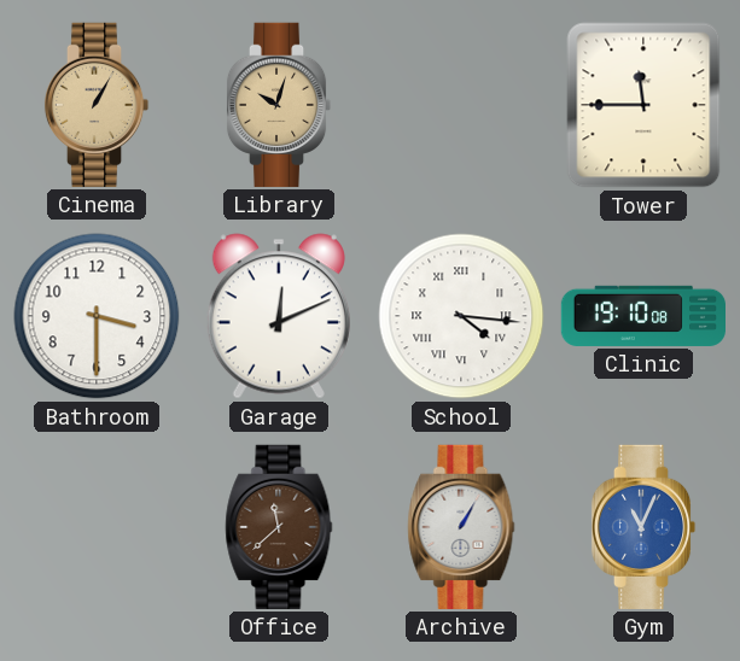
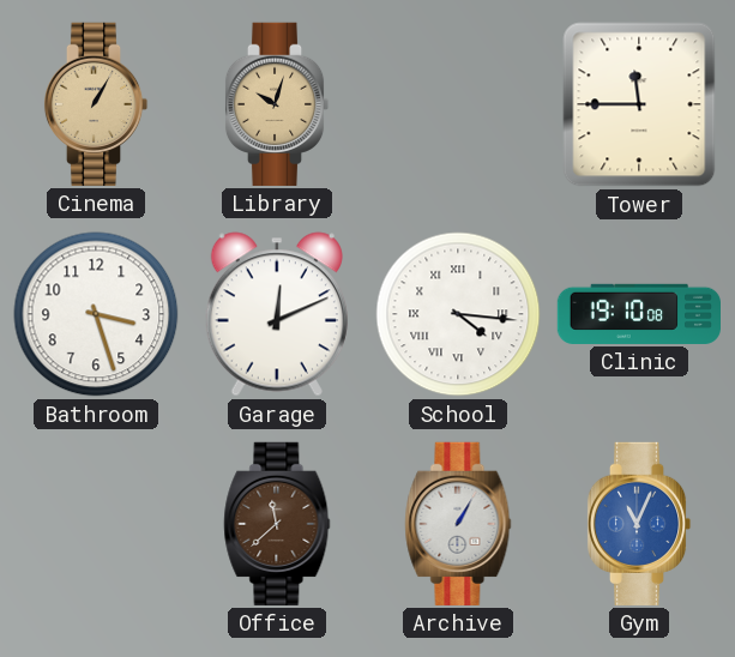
Bathroom: 3:30 -> 3:27 (96, 314)
